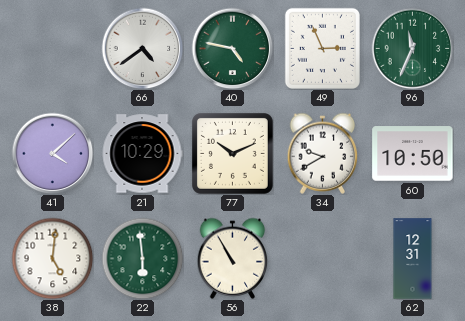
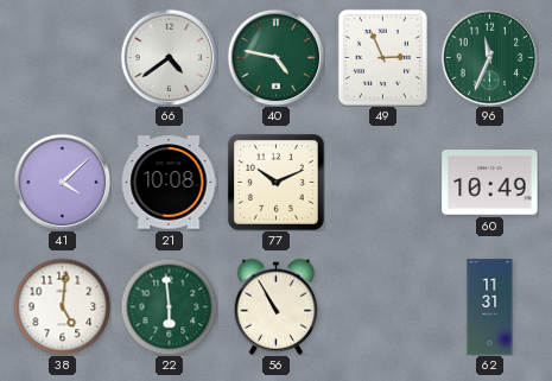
21: 10:29 -> 10:08 (169, 183)
34: 9:40 -> none (323, 153)
60: 10:50 -> 10:49 (490, 183)
62: 12:31 -> 11:31 (490, 307)
